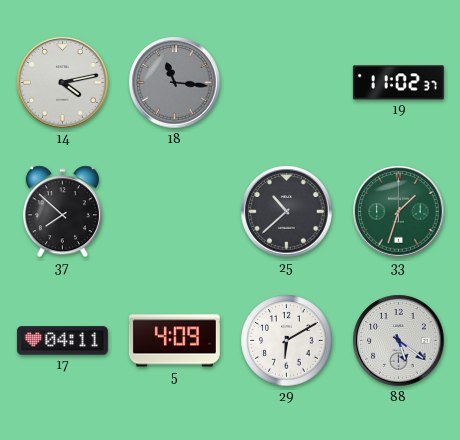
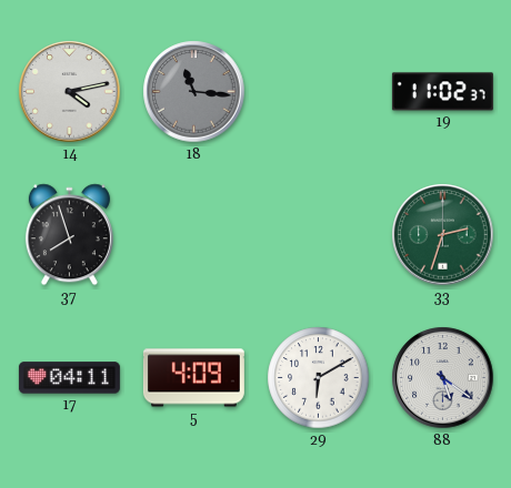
37: 7:52 -> 7:57 (69, 235)
25: 10:38 -> none (287, 212)
33: 1:33 -> 2:33 (443, 235)
